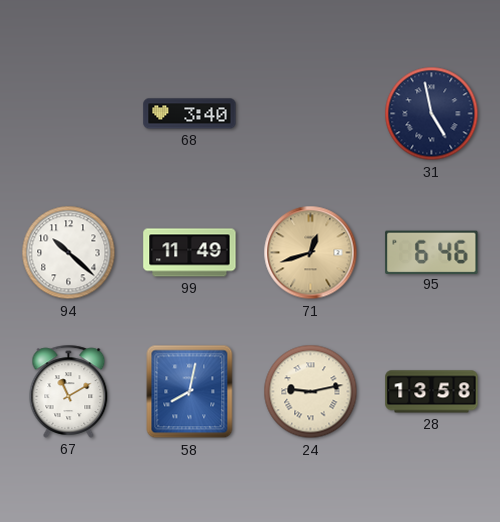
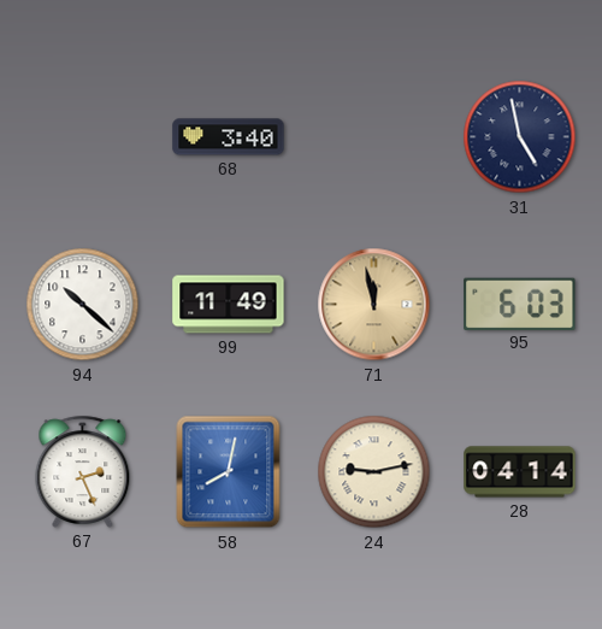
71: 12:42 -> 11:58 (374, 305)
95: 6:46 -> 6:03 (520, 304)
67: 11:10 -> 2:26 (83, 471)
28: 13:58 -> 04:14 (520, 472)
